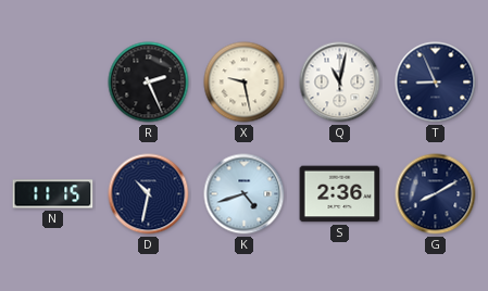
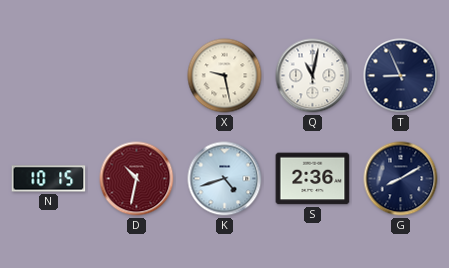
R: 2:26 -> none (149, 83)
N: 11:15 -> 10:15 (49, 179)
D dial: navy -> burgundy (137, 179)
